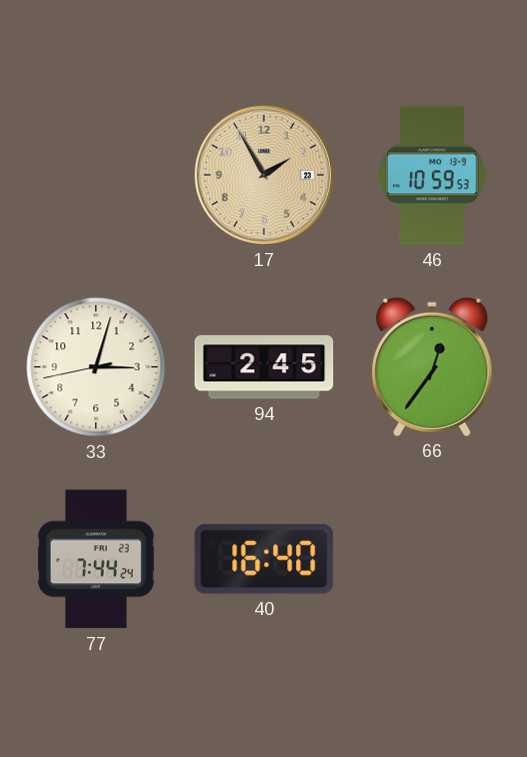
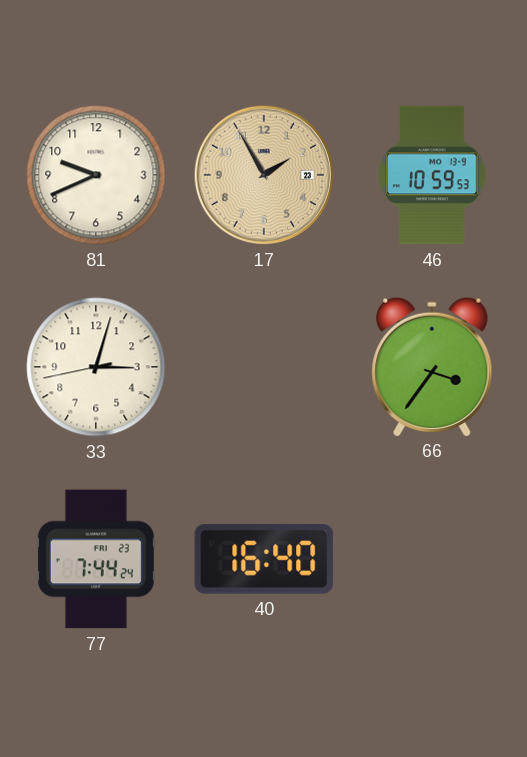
81: none -> 9:41 (96, 175)
94: 2:45 -> none (264, 367)
66: 12:36 -> 3:36 (432, 366)
